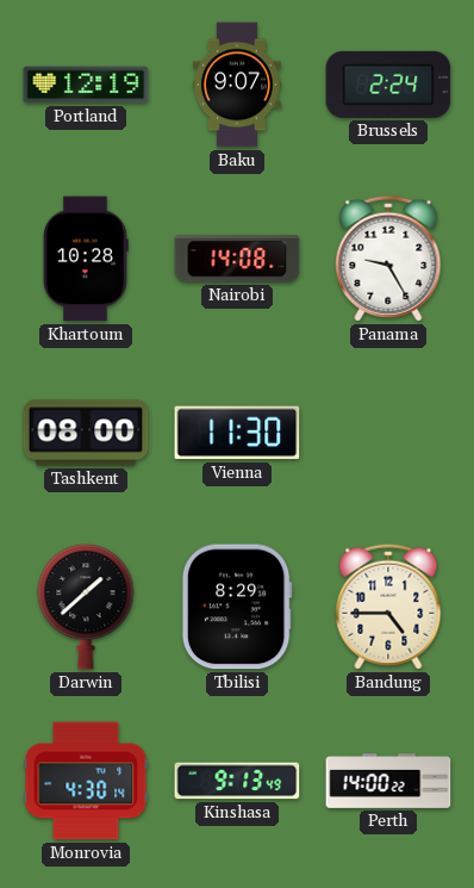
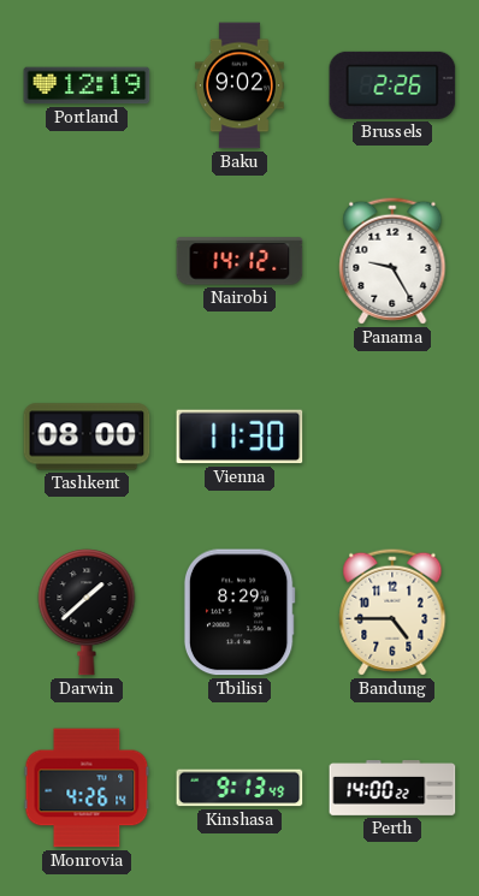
Baku: 9:07 -> 9:02 (239, 85)
Brussels: 2:24 -> 2:26 (392, 85)
Khartoum: 10:28 -> none (86, 259)
Nairobi: 14:08 -> 14:12 (239, 261)
Monrovia: 4:30 -> 4:26 (87, 788)
